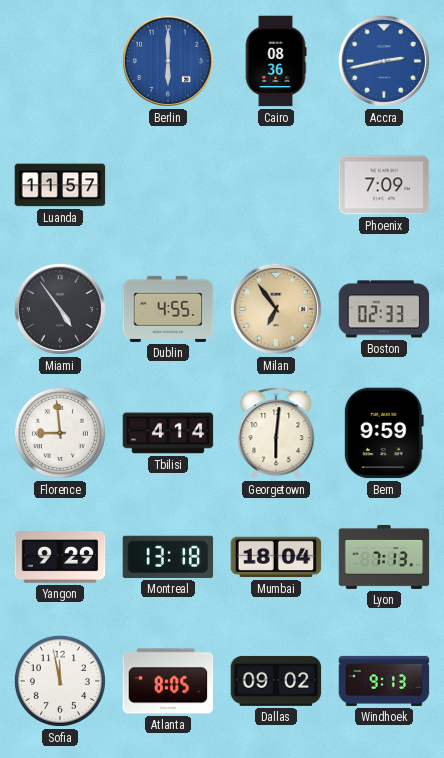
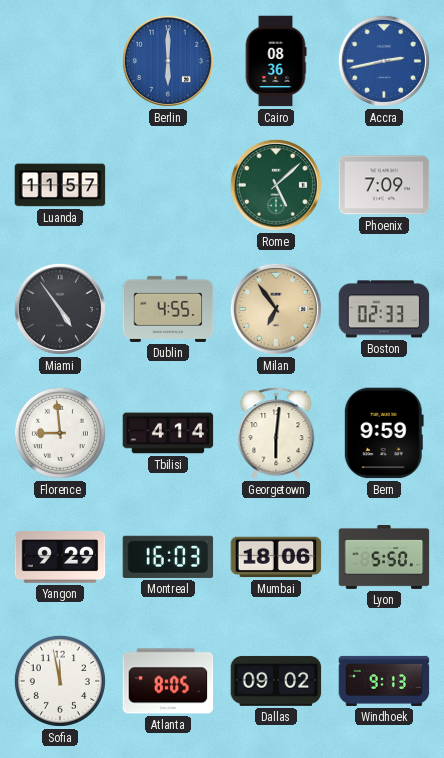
Rome: none -> 5:08 (276, 185)
Montreal: 13:18 -> 16:03 (168, 557)
Mumbai: 18:04 -> 18:06 (276, 557)
Lyon: 7:13 -> 5:50 (384, 557)
